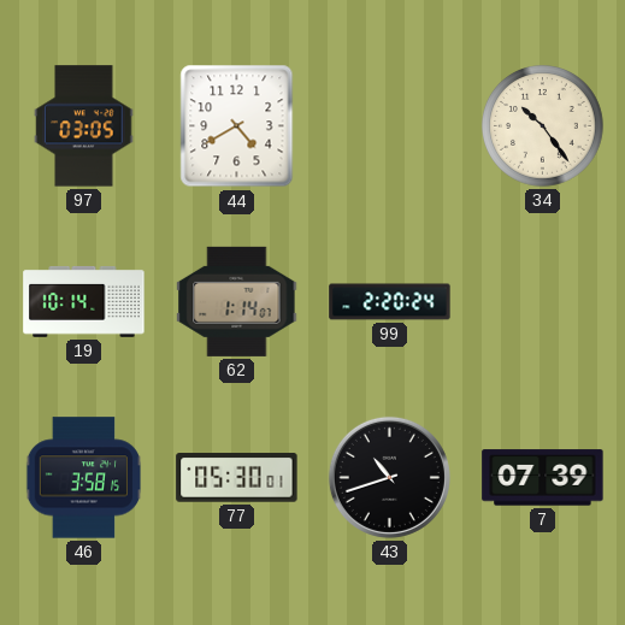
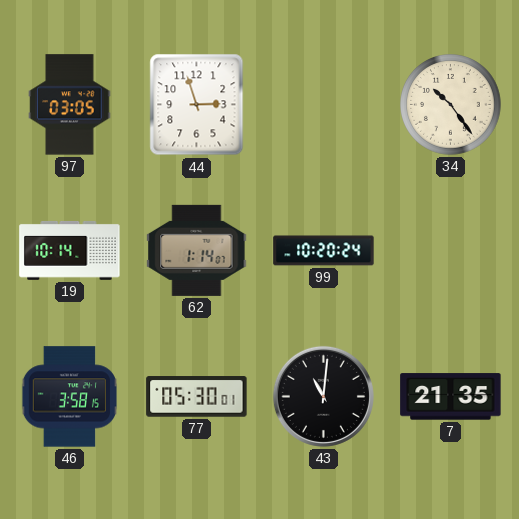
44: 4:40 -> 2:57 (197, 105)
99: 2:20 -> 10:20 (324, 251)
43: 10:42 -> 11:01 (323, 396)
7: 07:39 -> 21:35 (451, 397)
